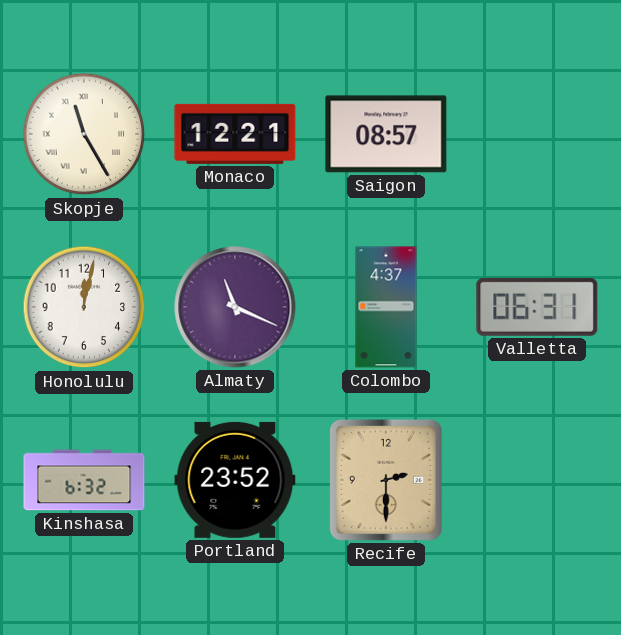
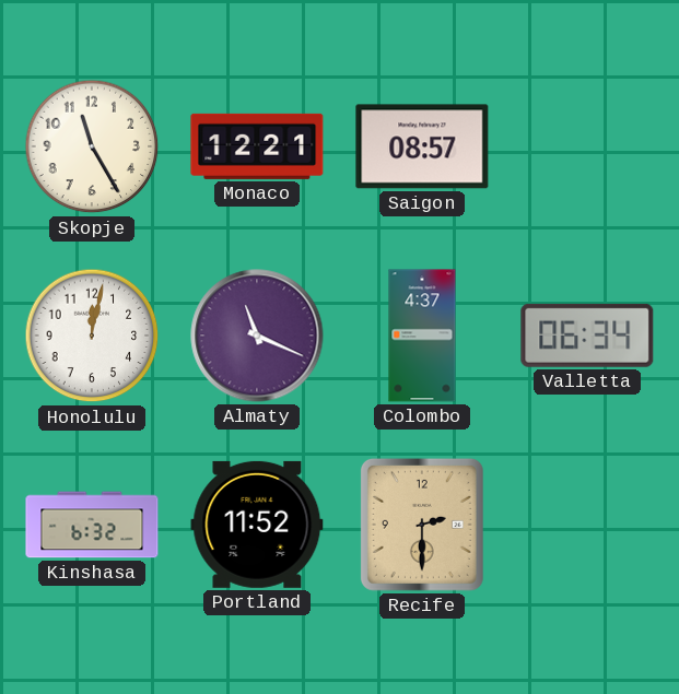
Skopje numerals: Roman -> Arabic (92, 146)
Valletta: 06:31 -> 06:34 (587, 336)
Portland: 23:52 -> 11:52 (257, 525)
